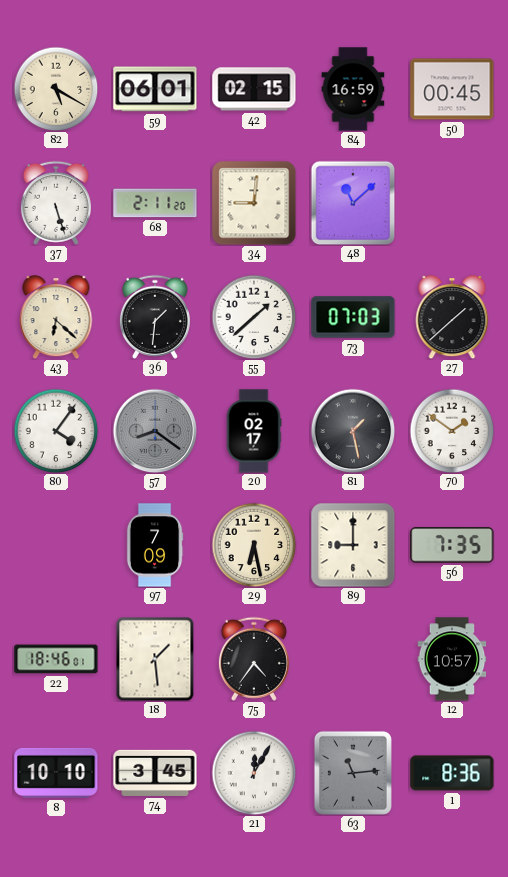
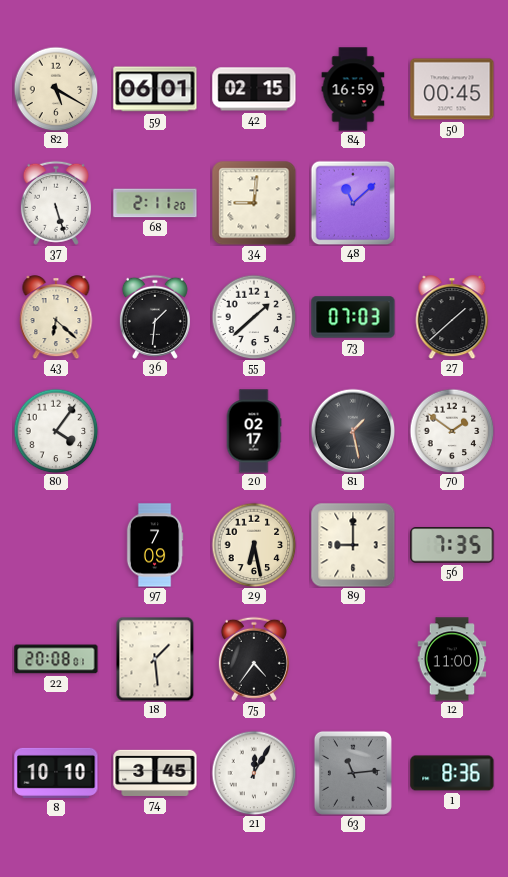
57: 8:21 -> none (155, 431)
22: 18:46 -> 20:08 (56, 659)
12: 10:57 -> 11:00 (452, 659)
